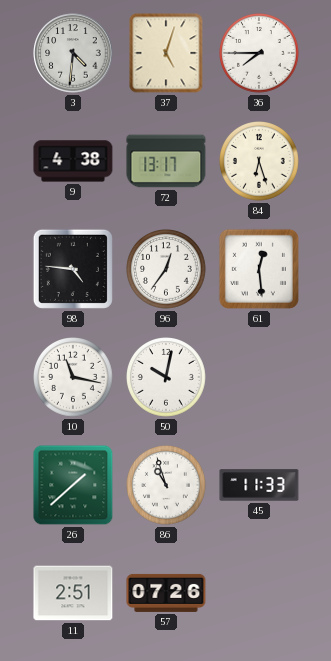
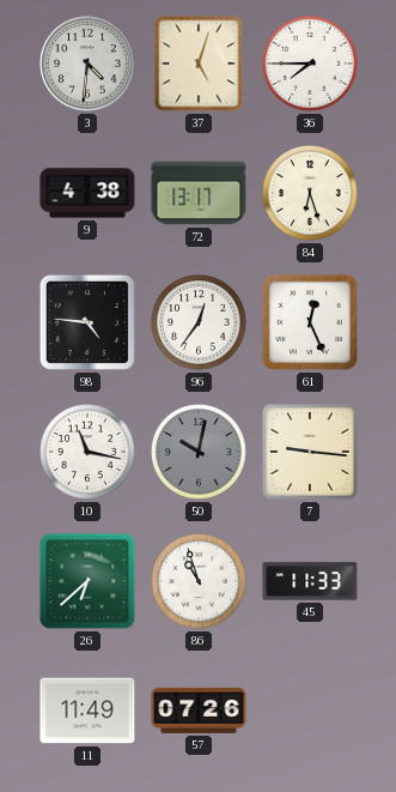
61: 12:29 -> 12:26 (310, 322)
50 dial: white -> grey (200, 453)
7: none -> 9:16 (311, 453)
26: 1:38 -> 6:38 (87, 581)
11: 2:51 -> 11:49 (87, 711)
